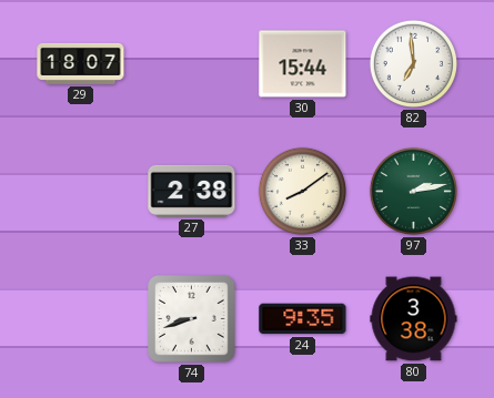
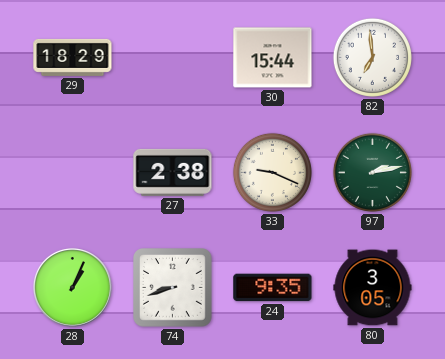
29: 18:07 -> 18:29 (73, 57)
33: 8:09 -> 9:19 (272, 172)
28: none -> 1:04 (72, 287)
80: 3:38 -> 3:05 (373, 288)
